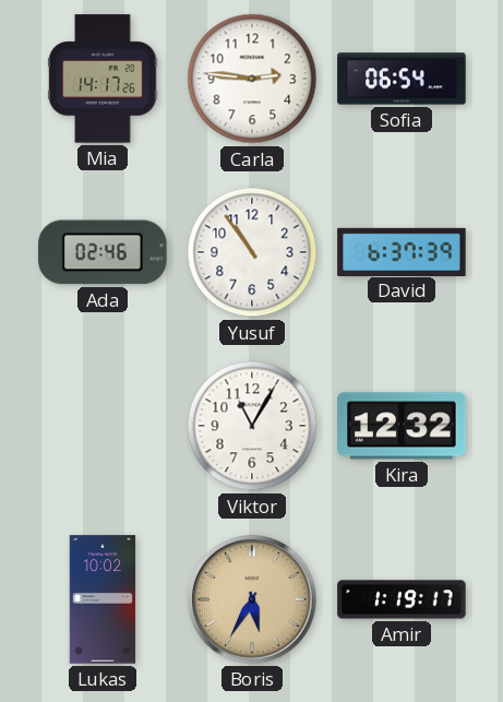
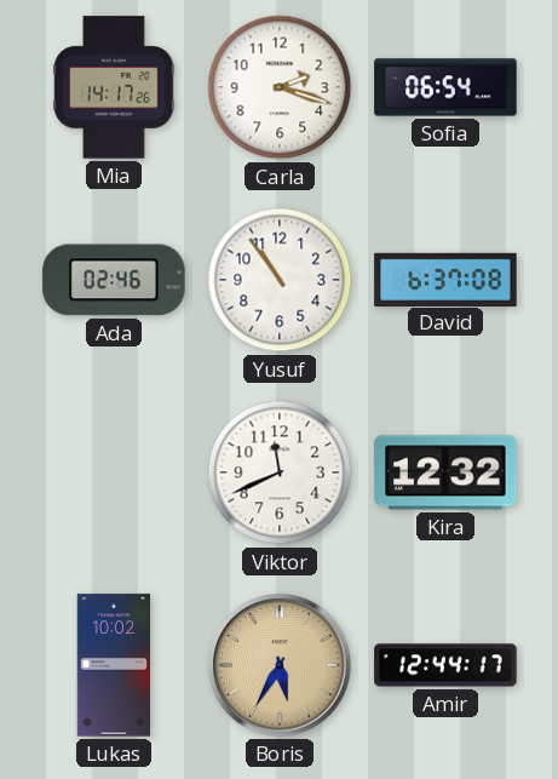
Carla: 2:46 -> 2:18 (280, 87)
David: 6:37:39 -> 6:37:08 (445, 279)
Viktor: 11:05 -> 11:41 (280, 472)
Amir: 1:19 -> 12:44 (445, 665)
